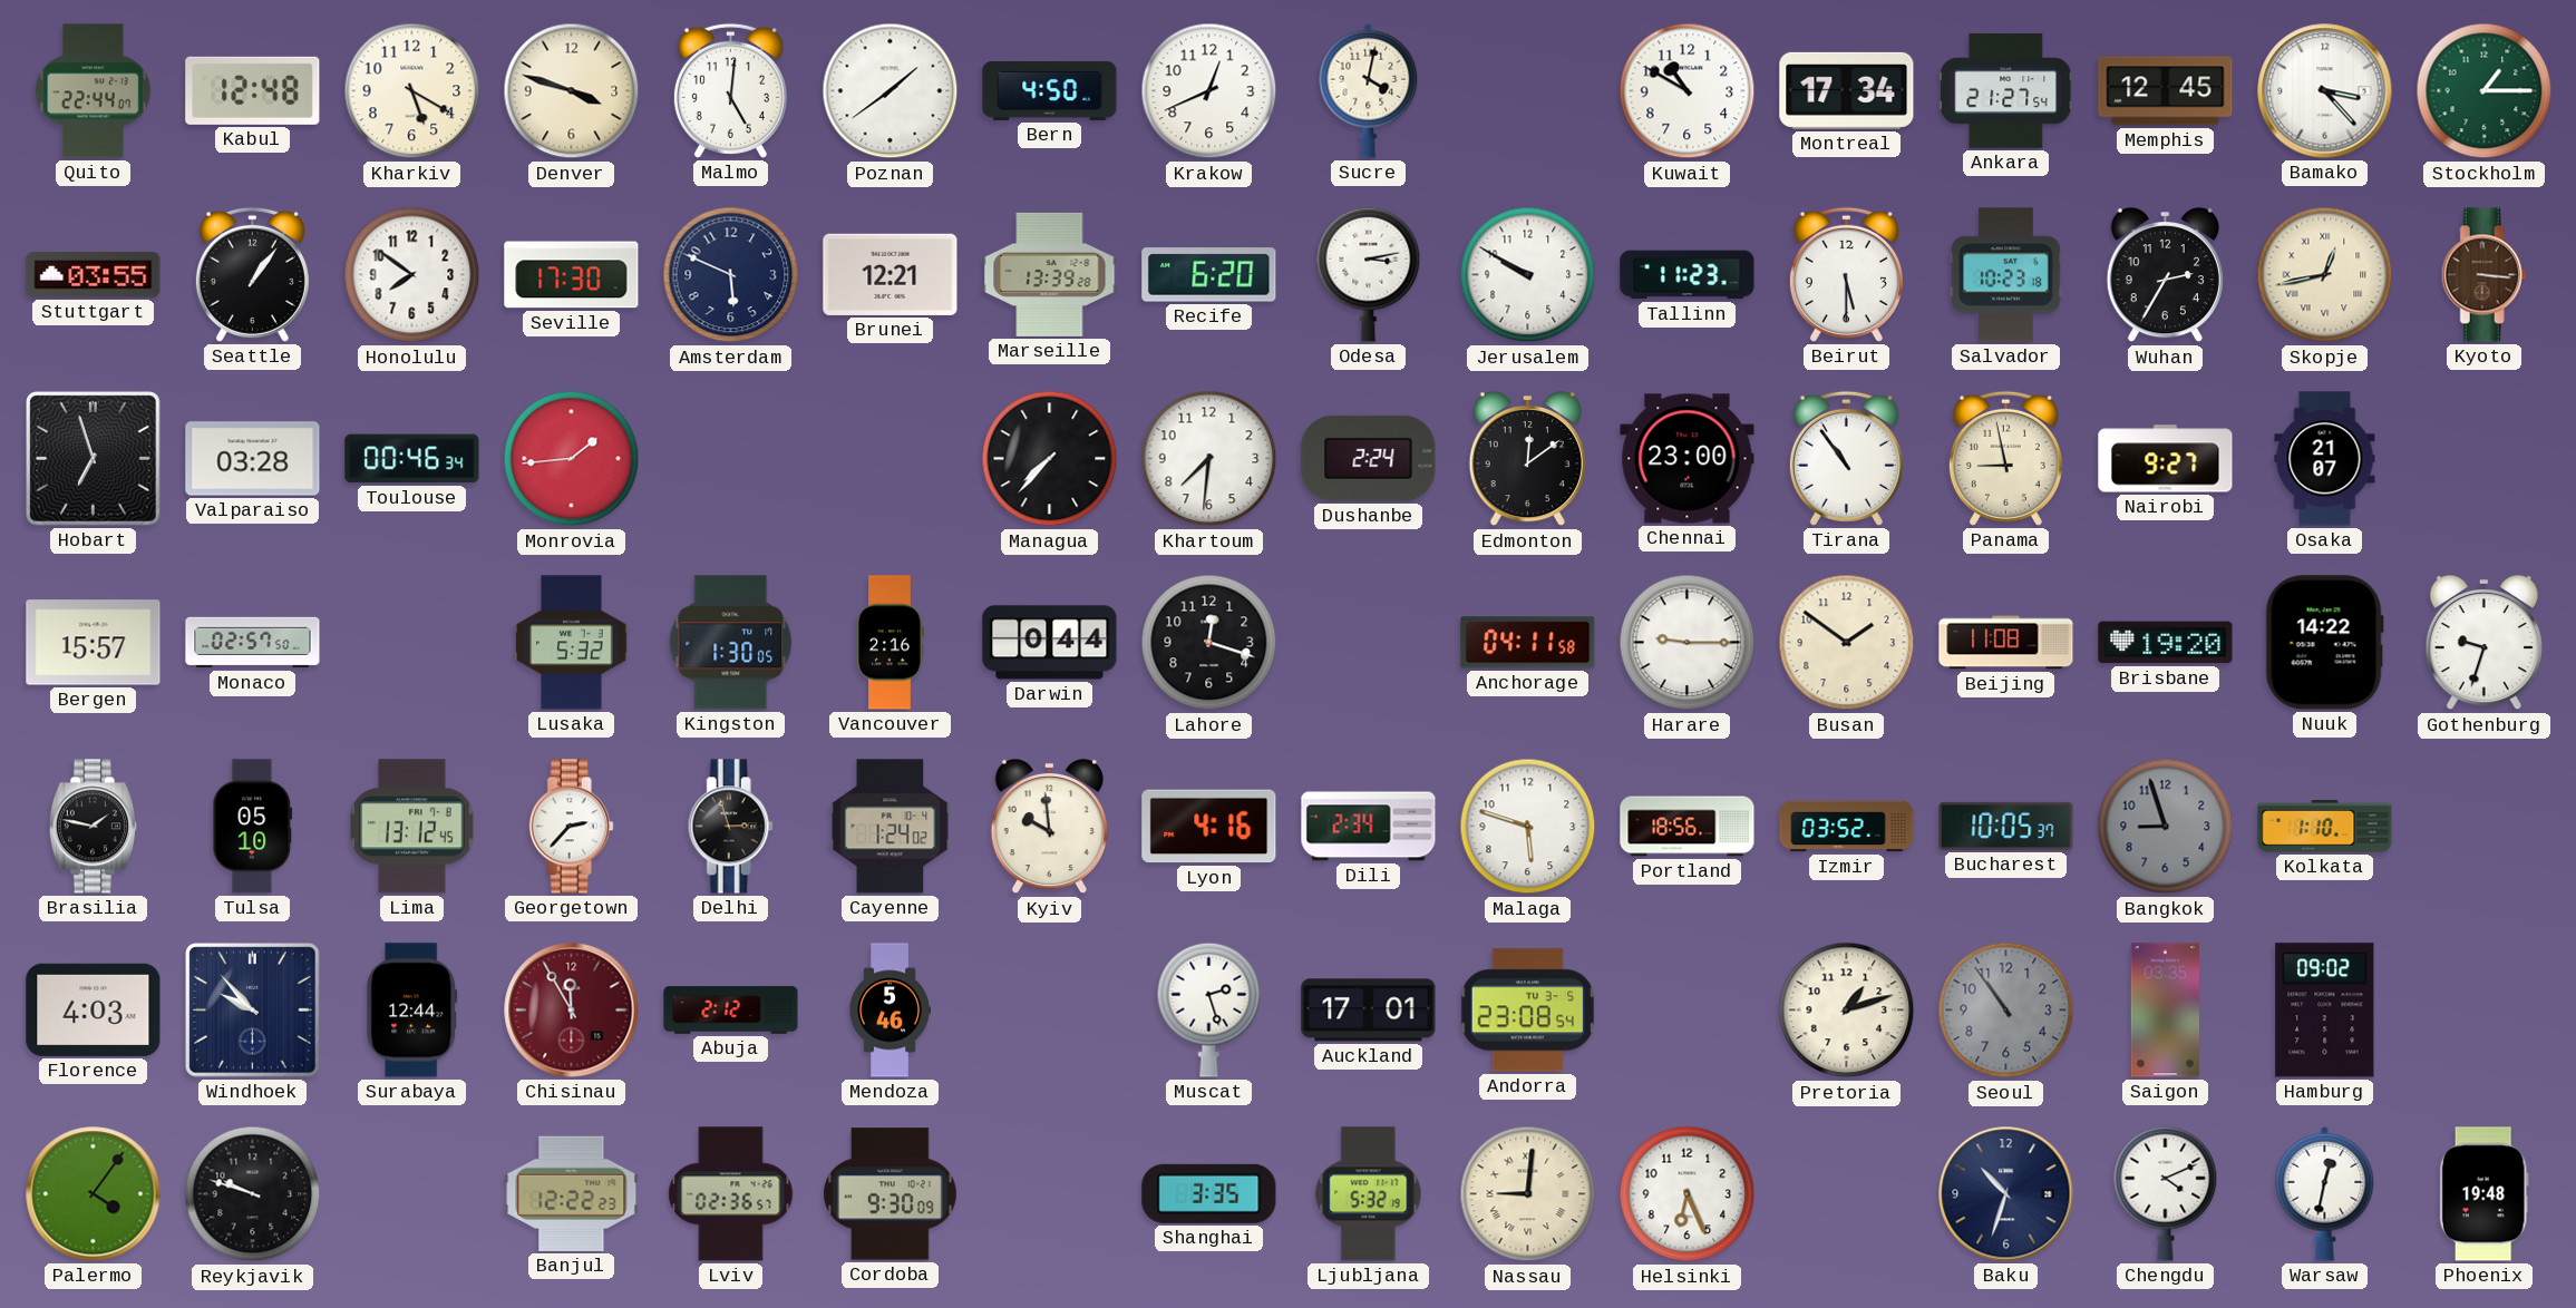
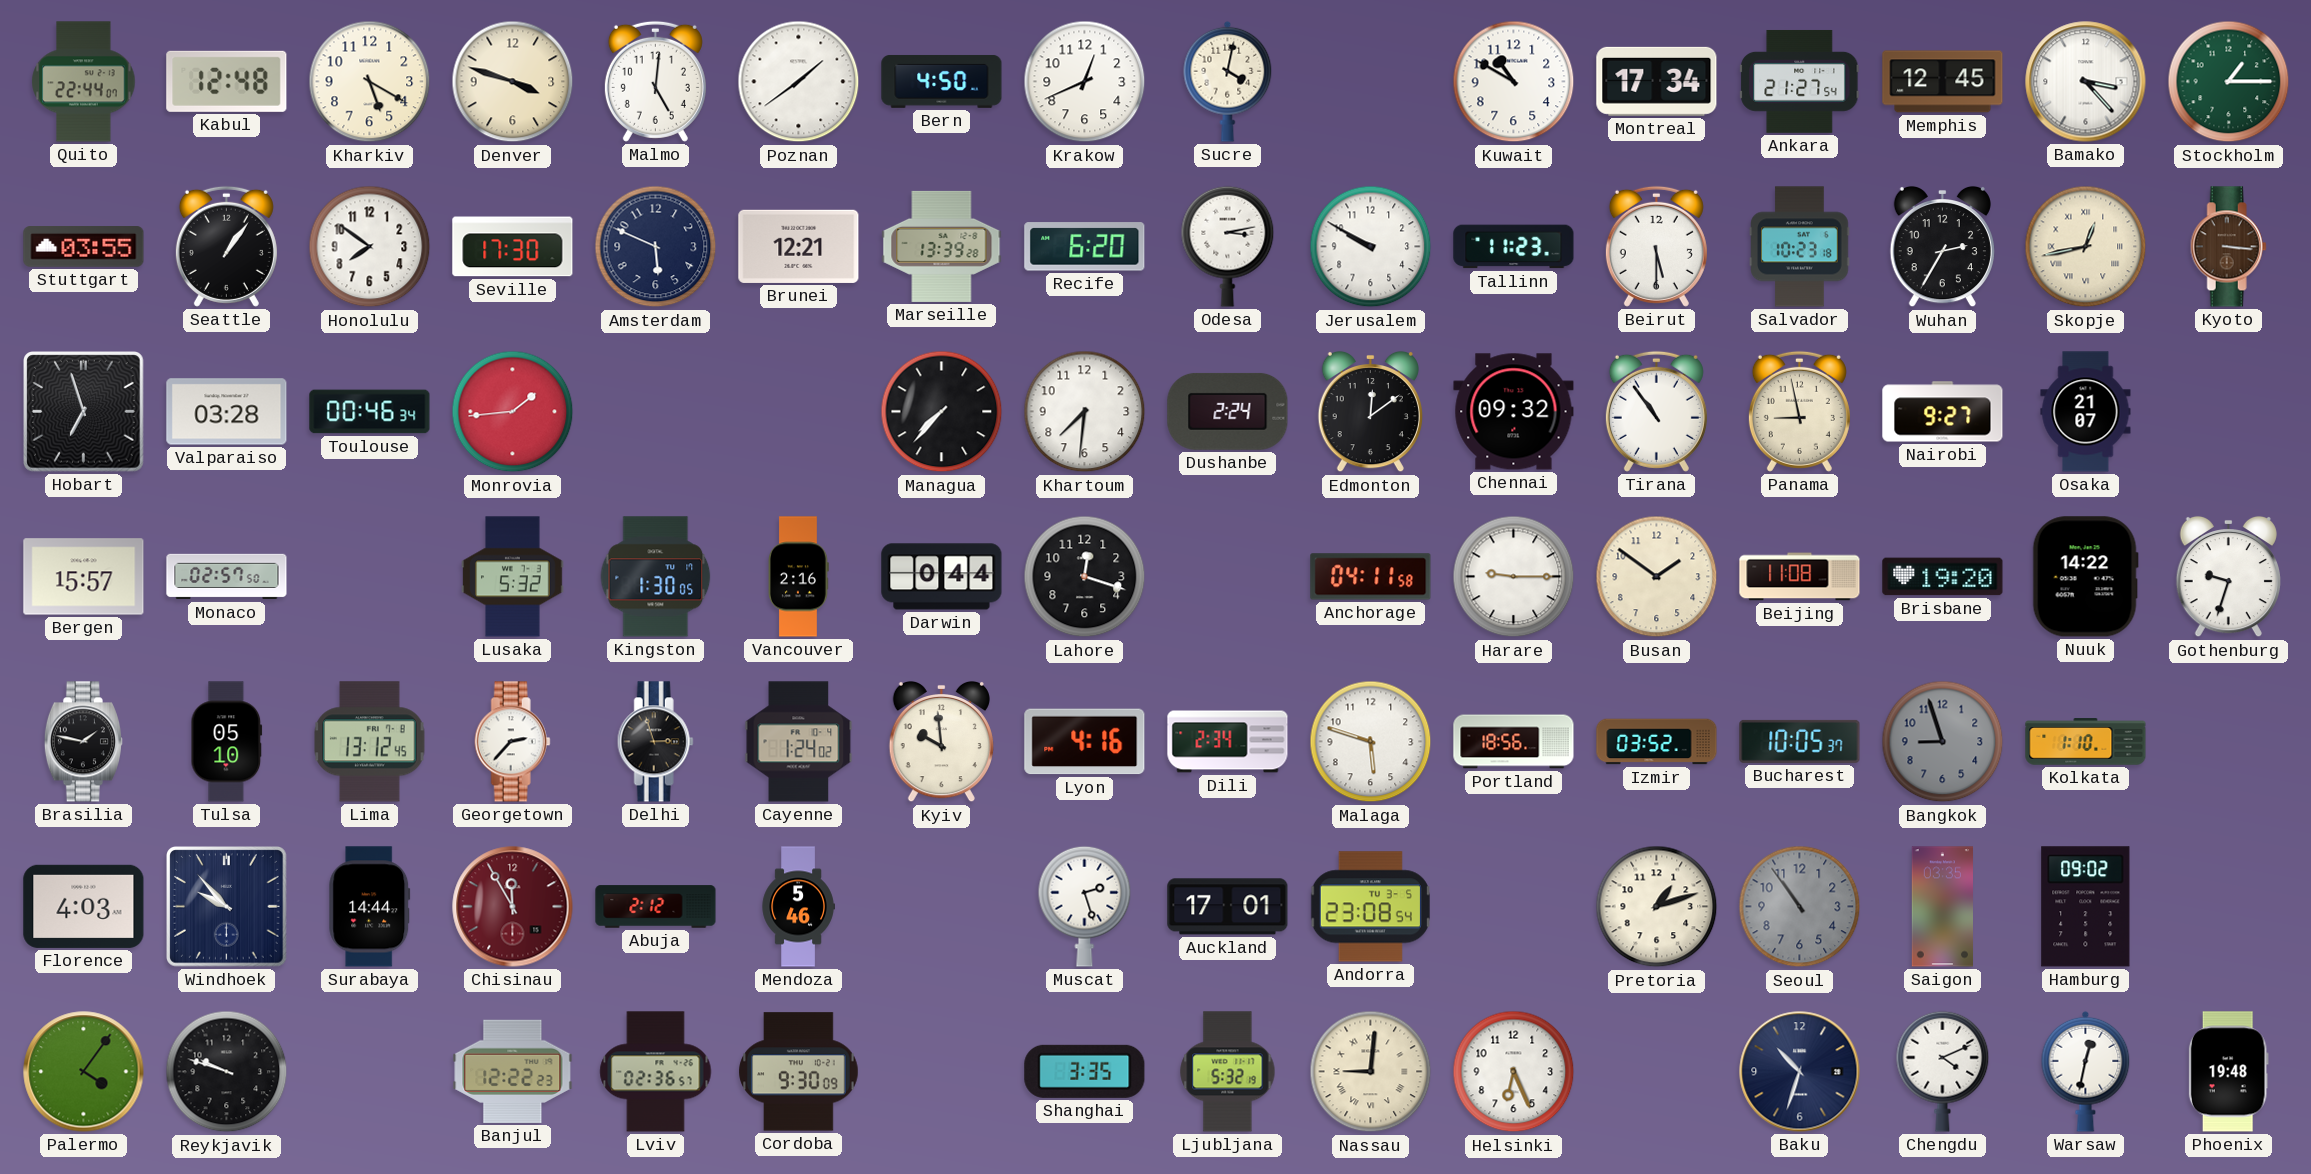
Chennai: 23:00 -> 09:32 (1514, 412)
Surabaya: 12:44 -> 14:44 (370, 907)
